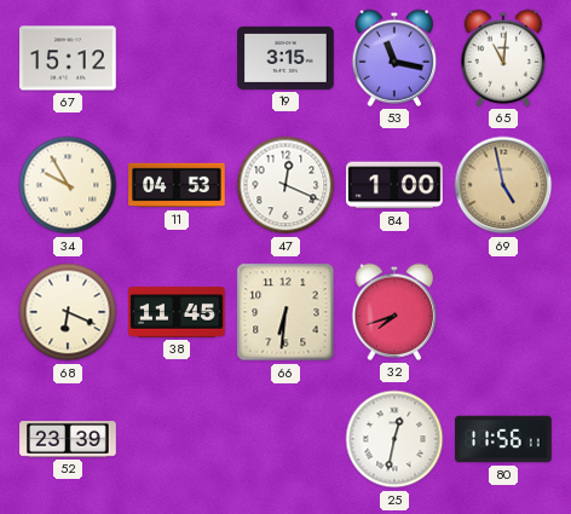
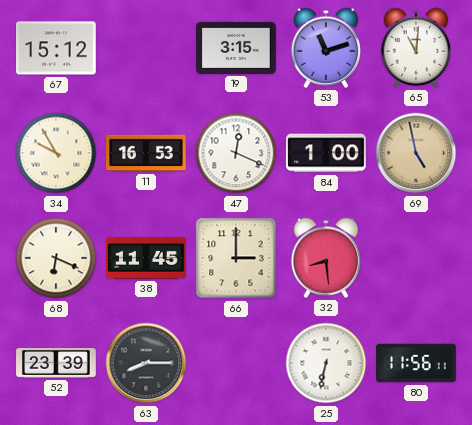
53: 11:17 -> 11:12 (326, 48)
11: 04:53 -> 16:53 (146, 153)
66: 6:31 -> 3:00 (236, 258)
32: 7:42 -> 8:29 (326, 258)
63: none -> 8:15 (146, 363)
25: 12:32 -> 6:32 (326, 363)
